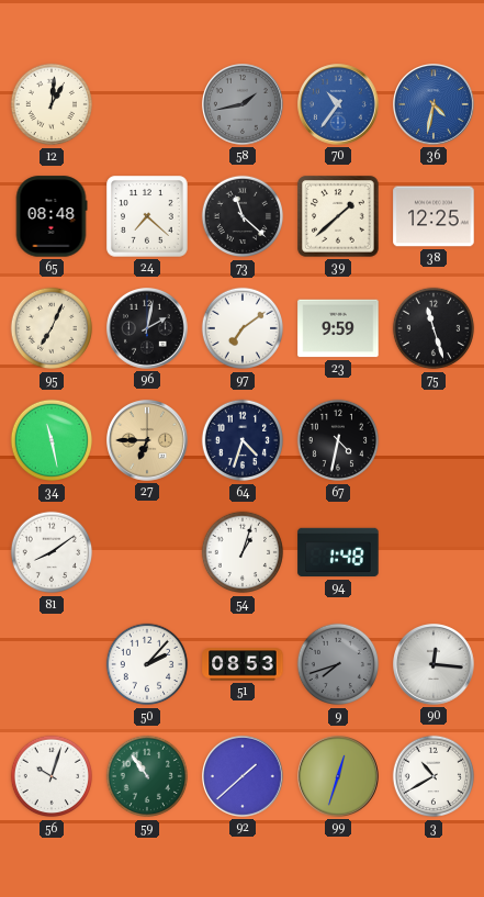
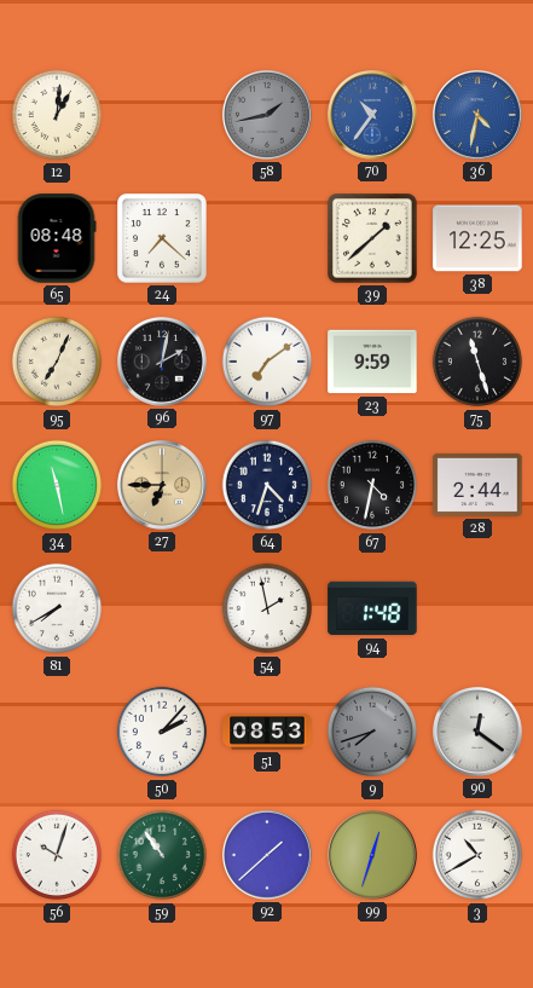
73: 11:22 -> none (243, 216)
28: none -> 2:44 (477, 485)
81: 8:09 -> 7:40 (57, 608)
54: 1:03 -> 1:58 (267, 608)
90: 12:16 -> 12:21 (479, 733)
